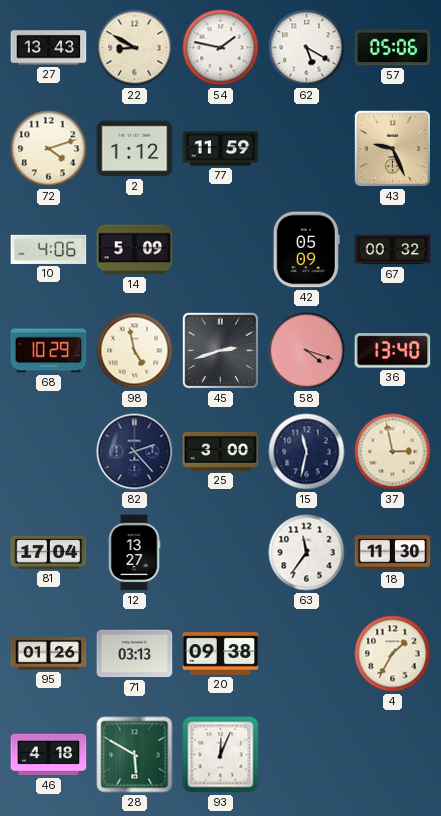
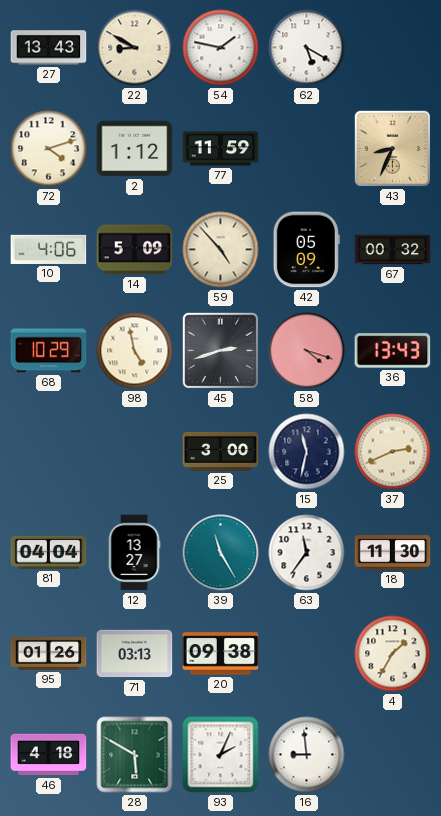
57: 05:06 -> none (393, 48)
43: 9:26 -> 8:34 (393, 149)
59: none -> 4:53 (221, 250)
36: 13:40 -> 13:43 (393, 351)
82: 2:23 -> none (135, 452)
37: 2:58 -> 2:41 (393, 452)
81: 17:04 -> 04:04 (49, 552)
39: none -> 11:25 (221, 553)
93: 12:04 -> 2:04 (221, 755)
16: none -> 8:59 (307, 755)
